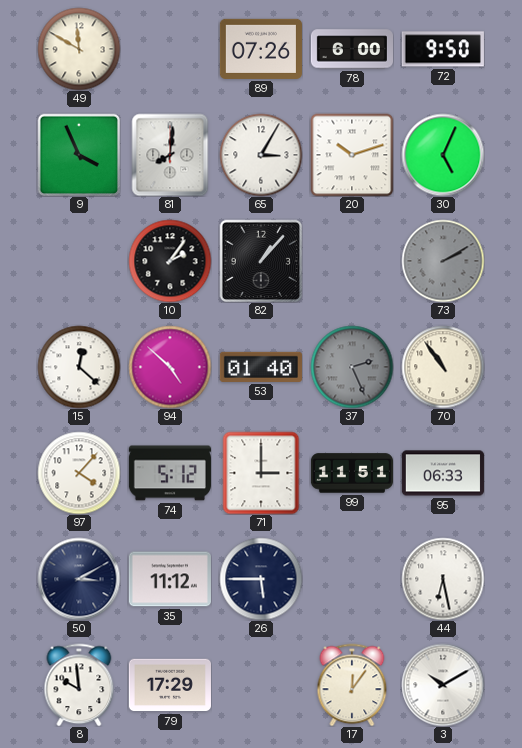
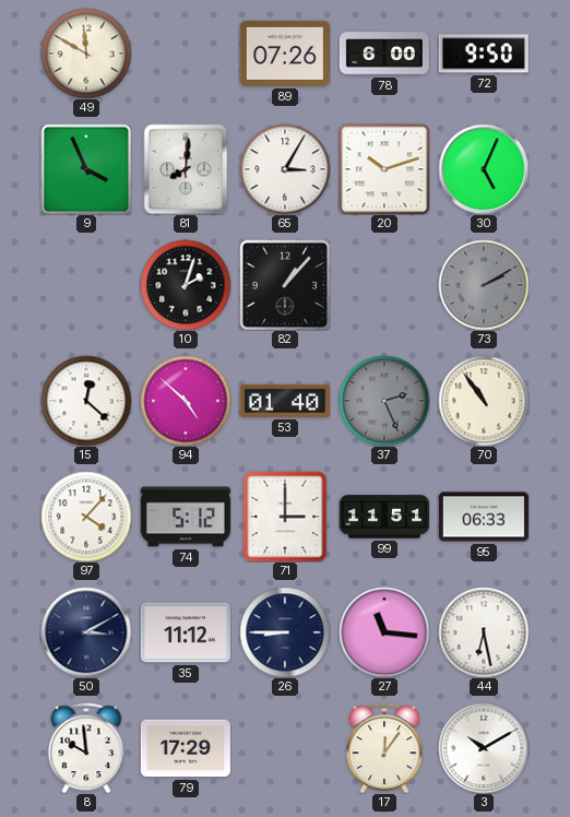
10: 2:06 -> 2:03 (186, 285)
26: 5:45 -> 8:45 (285, 632)
27: none -> 11:16 (384, 632)
